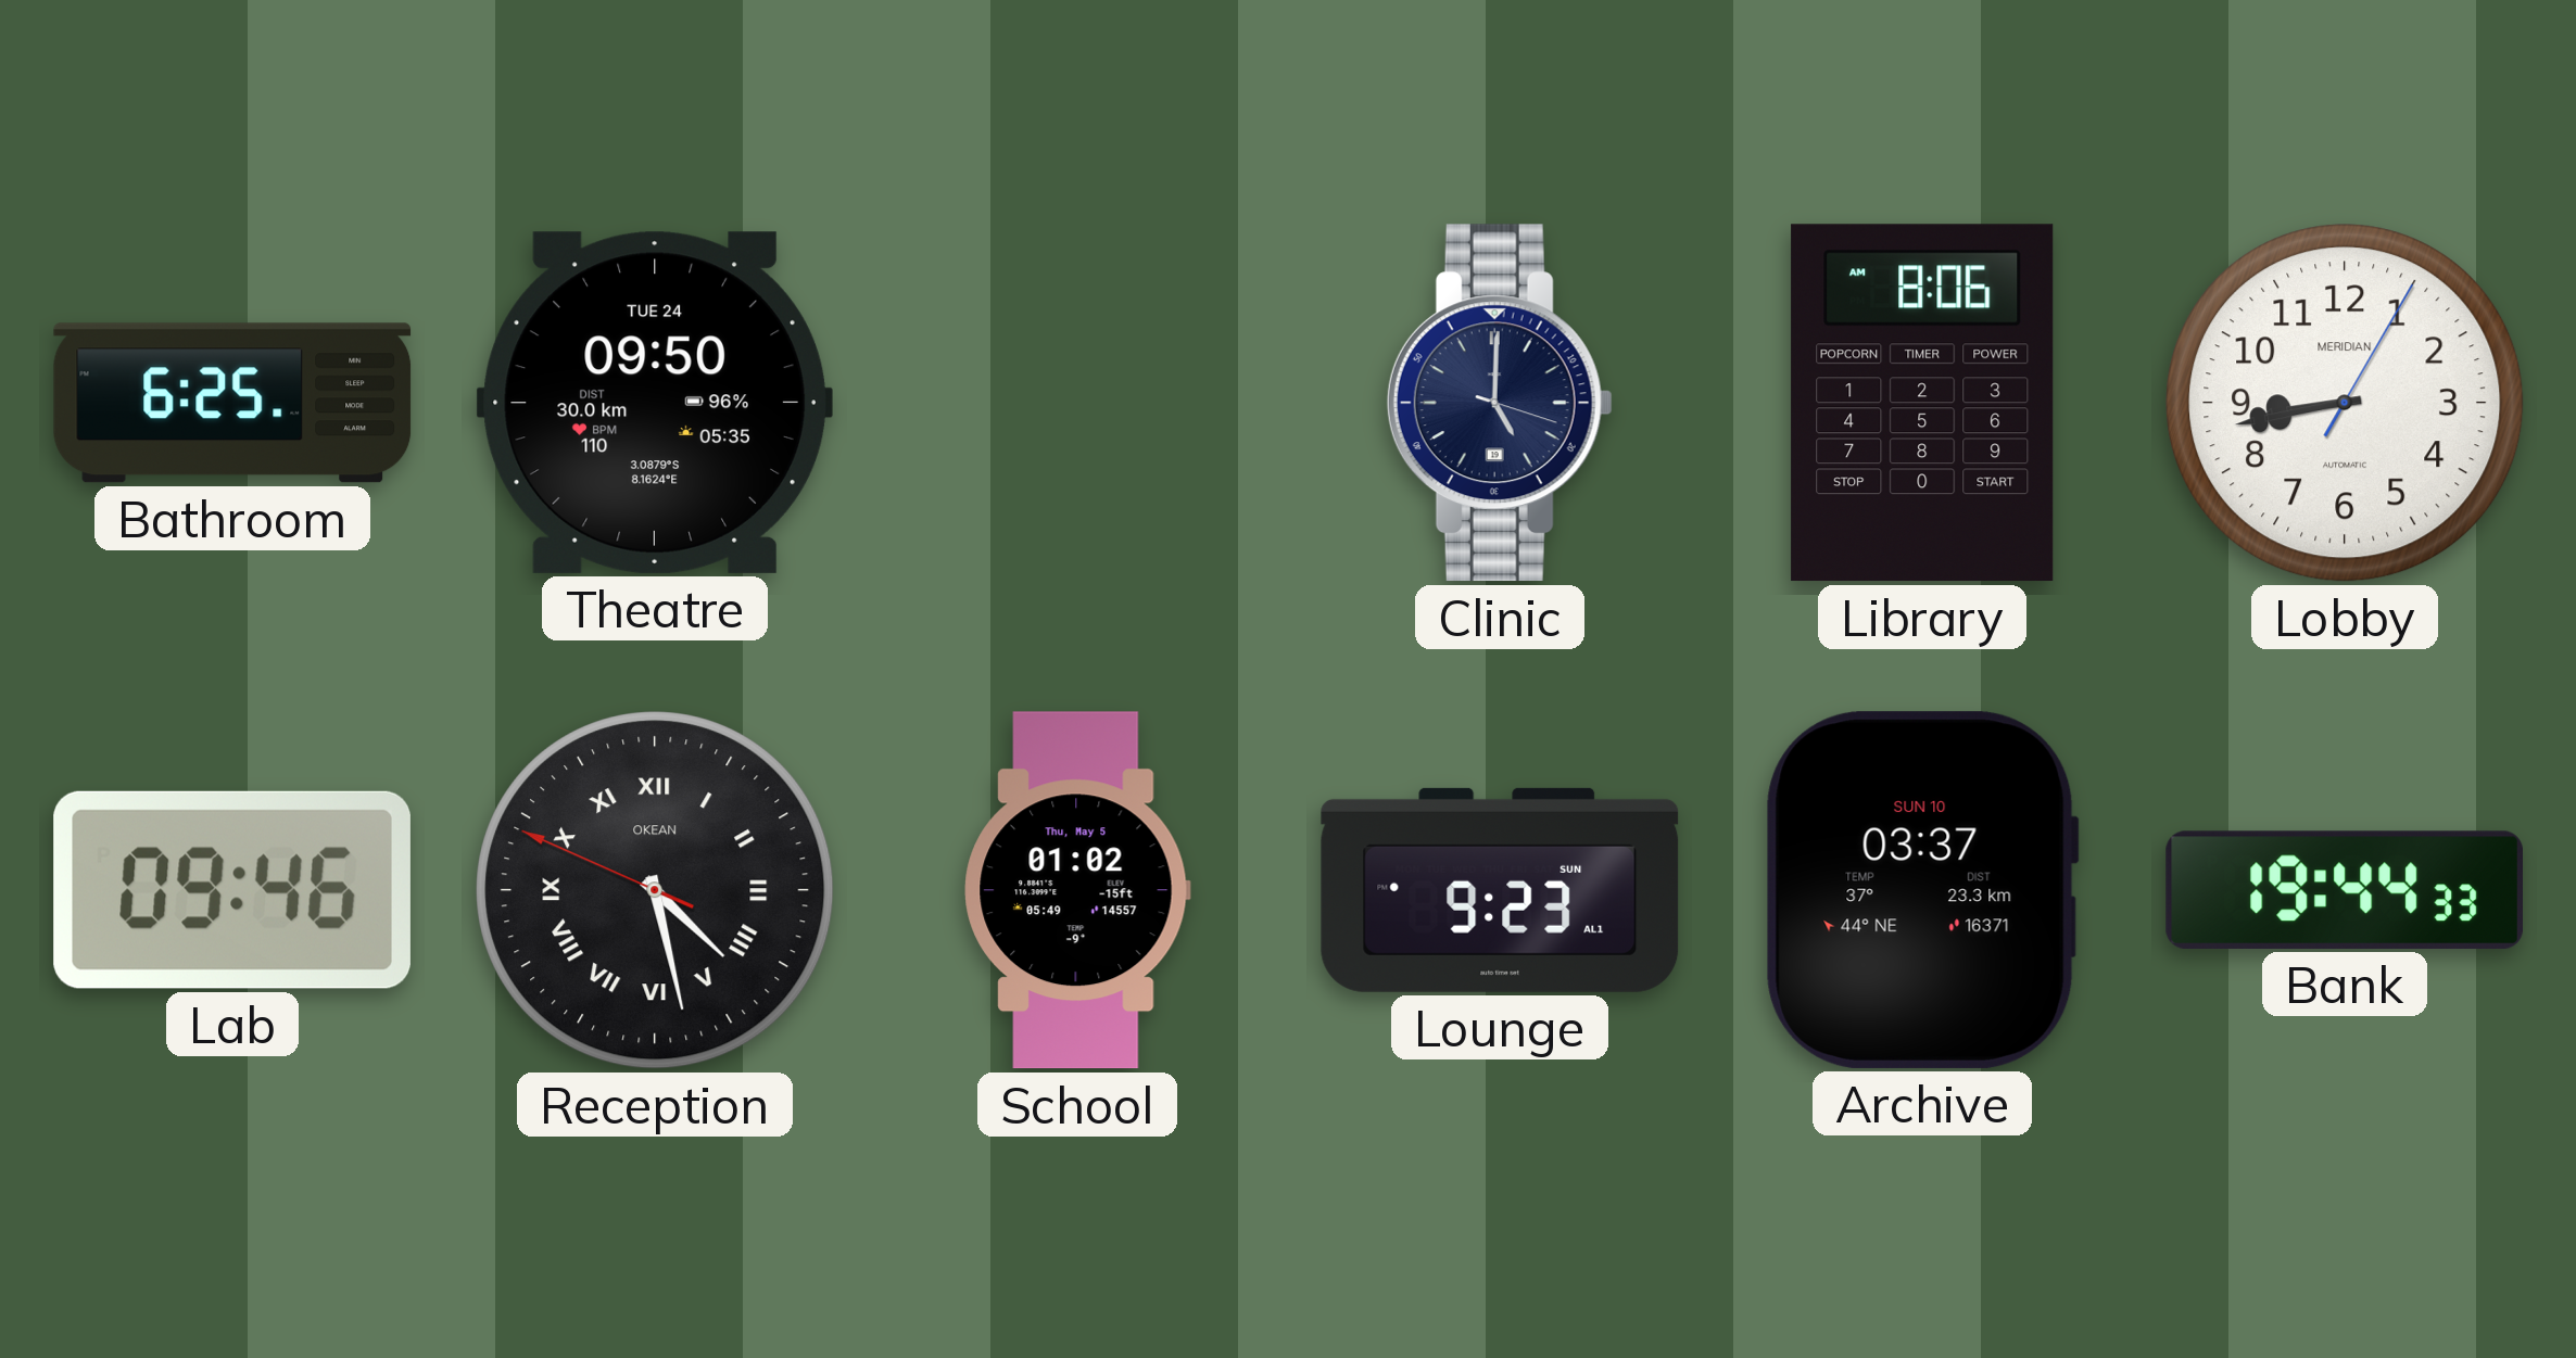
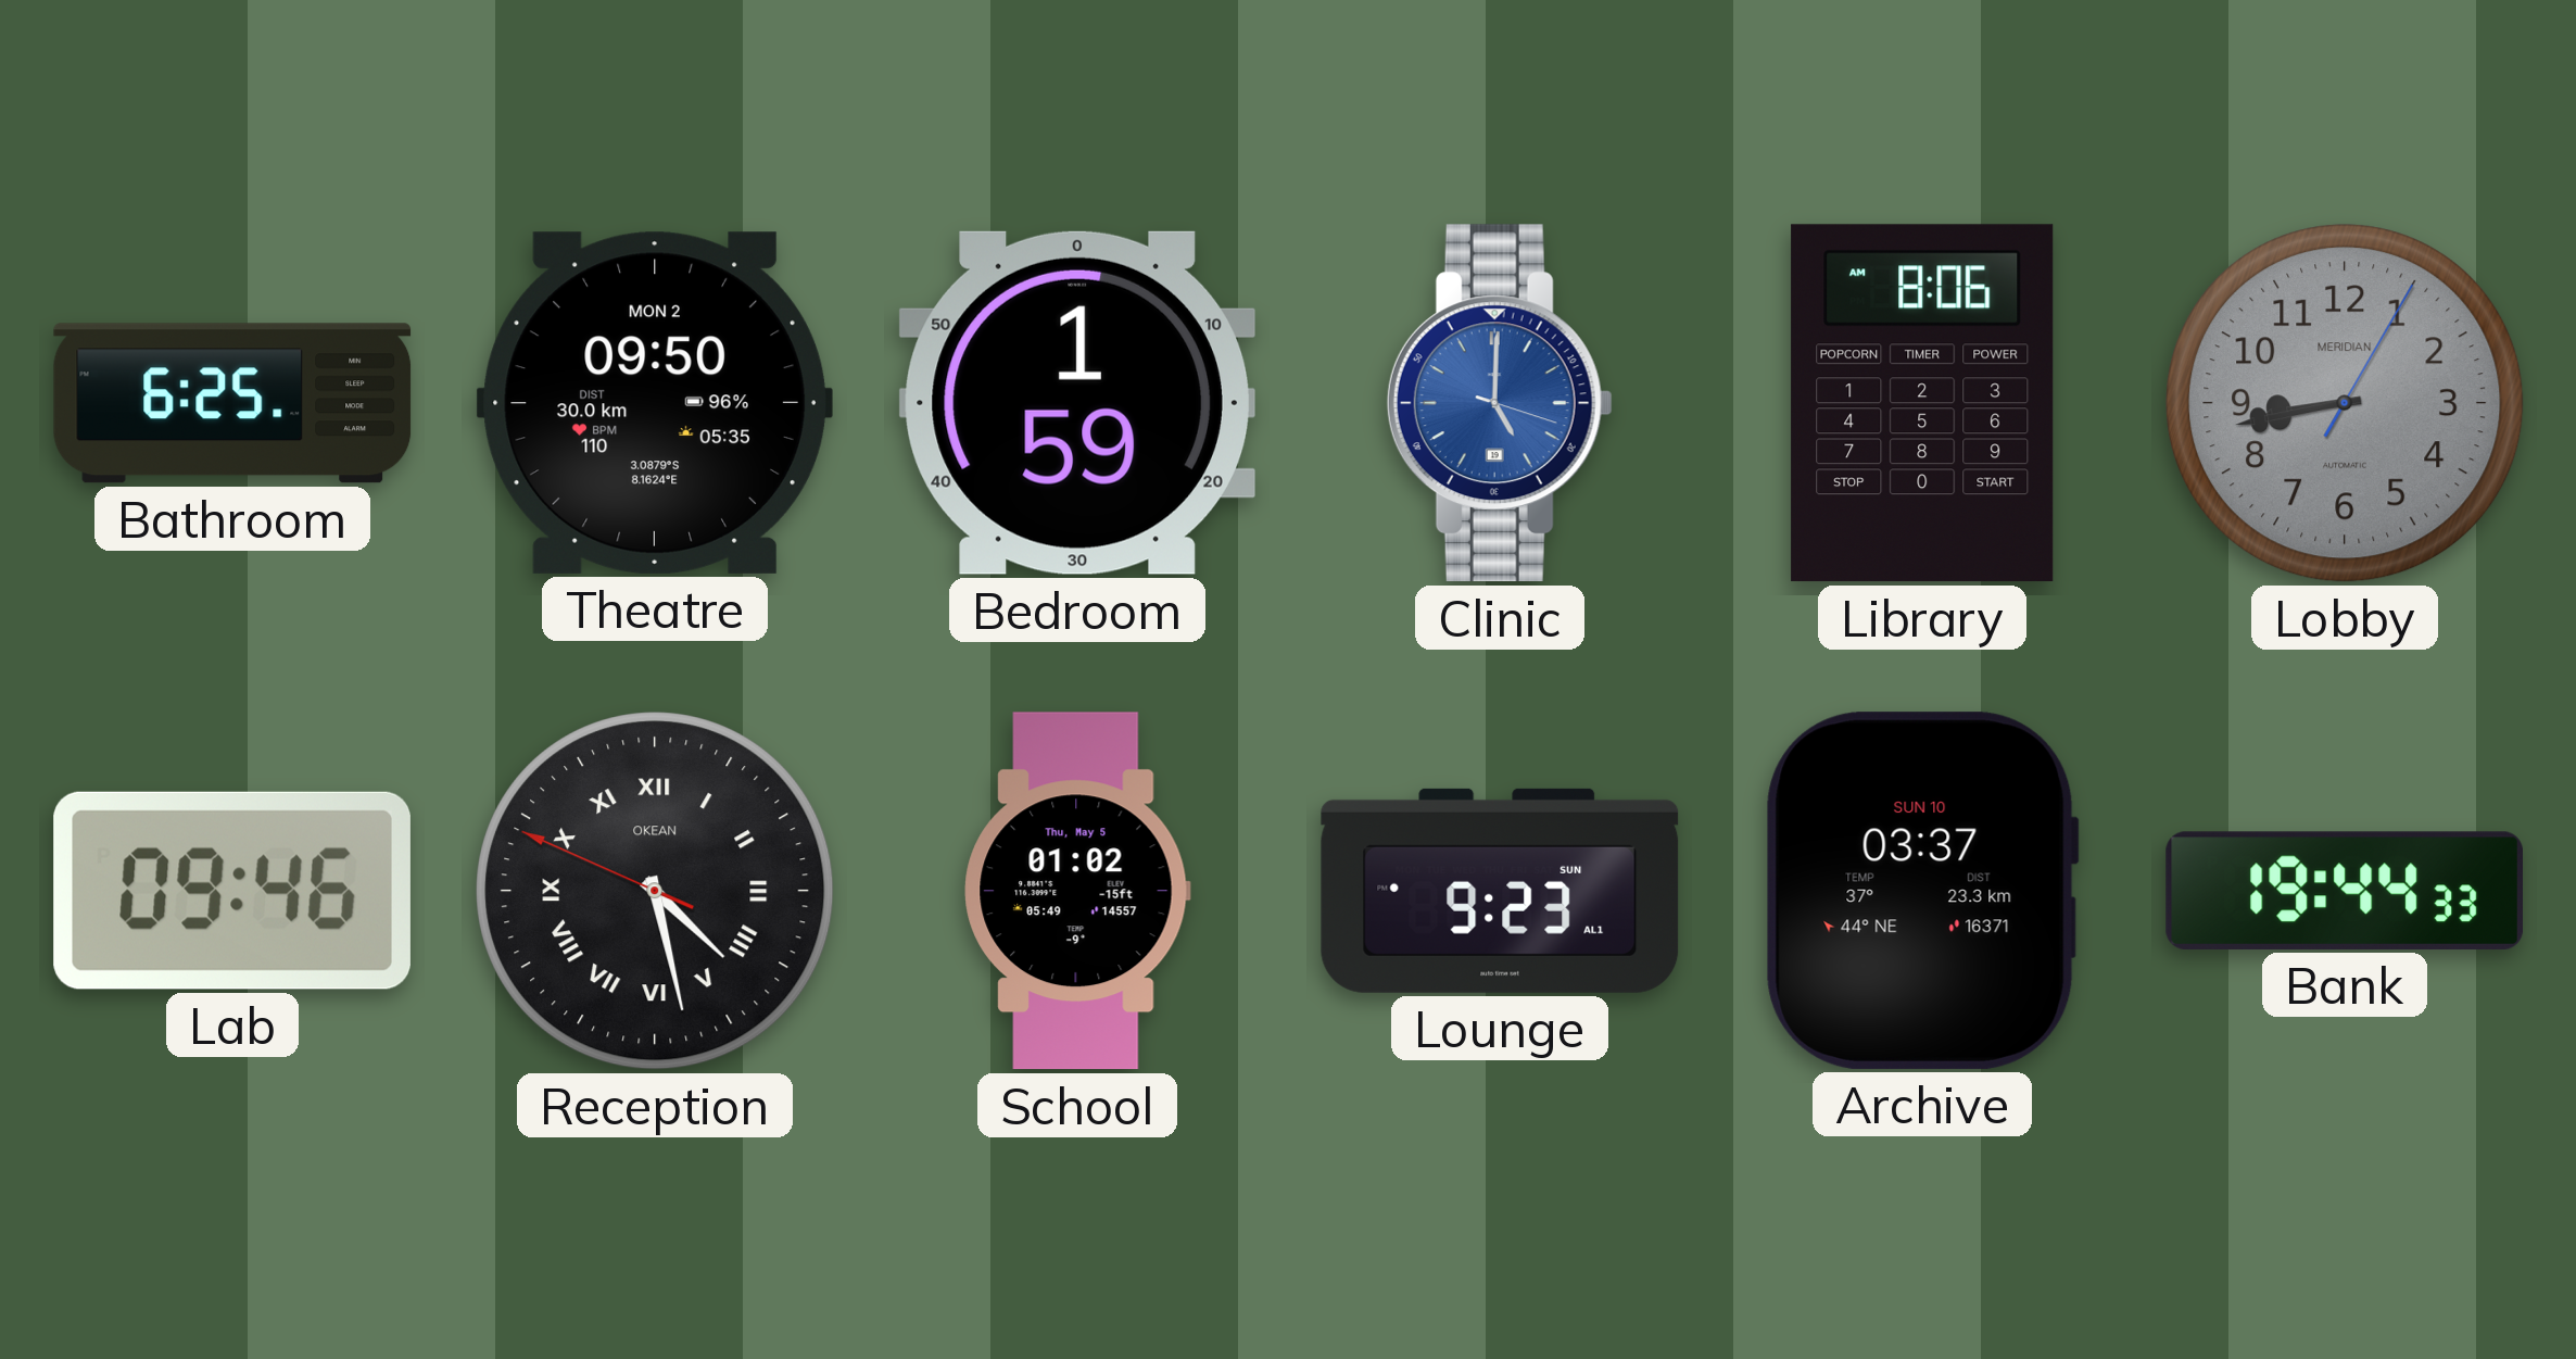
Theatre date: TUE 24 -> MON 2 (655, 403)
Bedroom: none -> 1:59 (1077, 403)
Clinic dial: navy -> blue (1500, 403)
Lobby dial: white -> grey (2345, 403)
